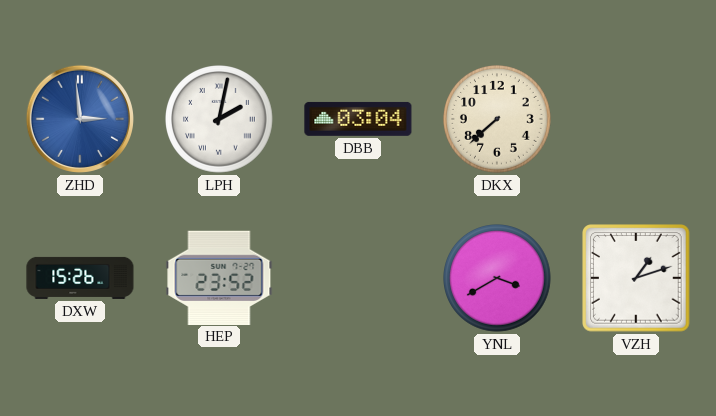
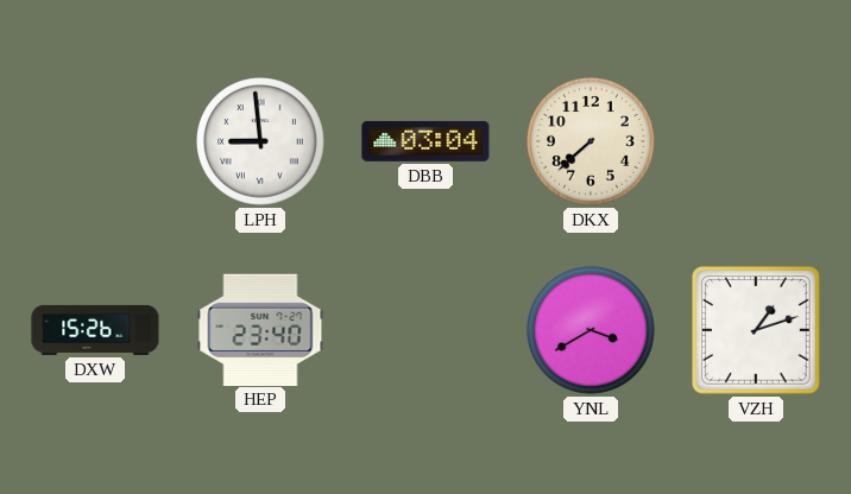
ZHD: 2:59 -> none (80, 119)
LPH: 2:02 -> 8:59 (261, 142)
HEP: 23:52 -> 23:40 (260, 329)
